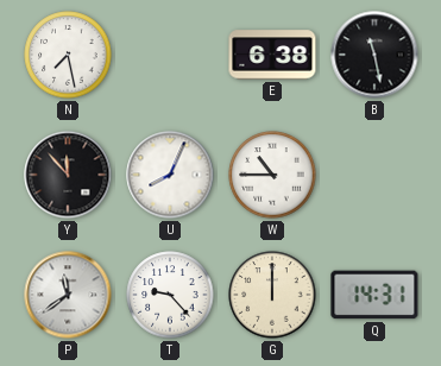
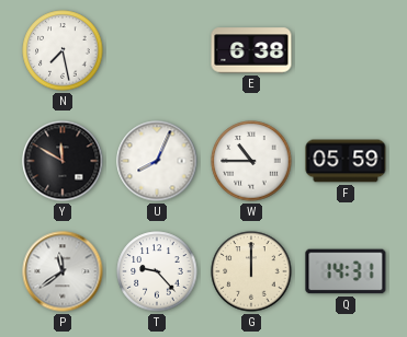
B: 11:28 -> none (374, 55)
Y: 11:53 -> 11:50 (63, 161)
F: none -> 05:59 (346, 161)
